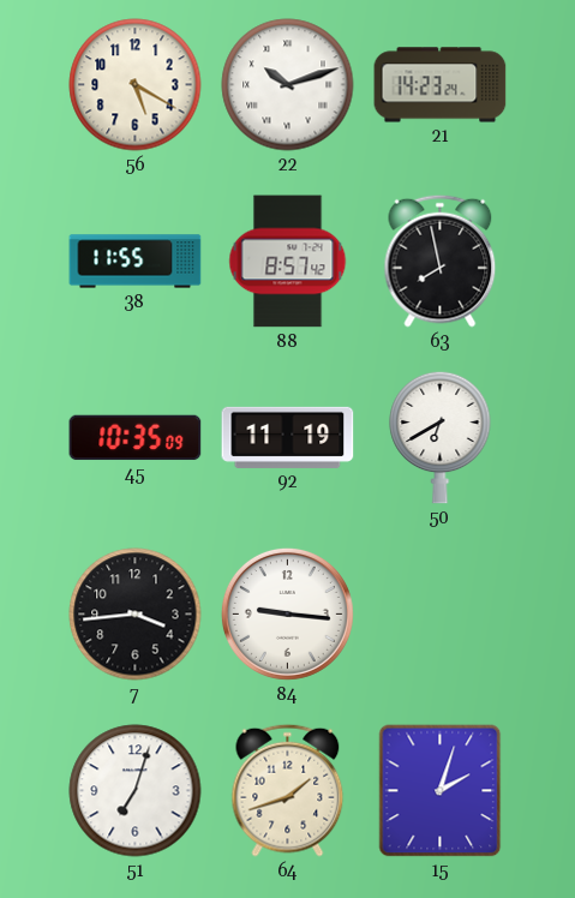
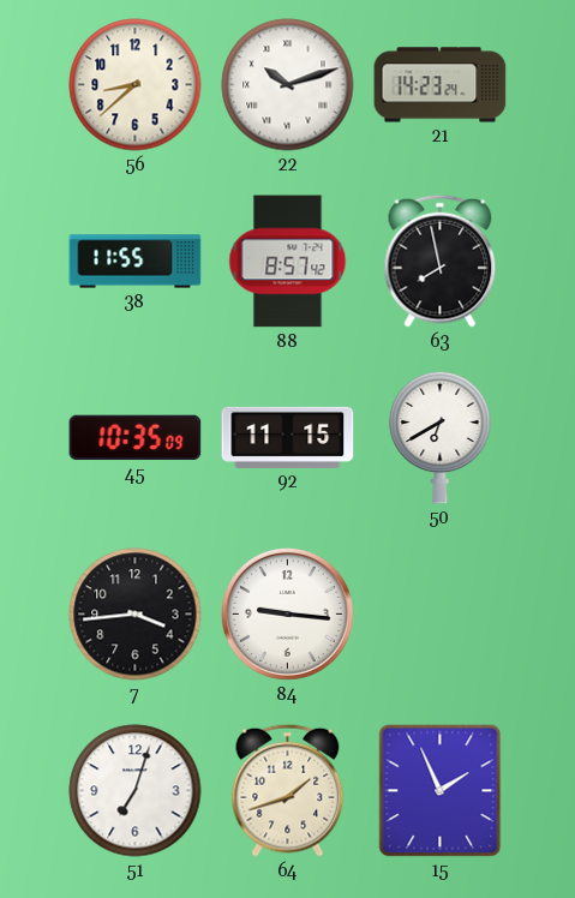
56: 5:20 -> 8:38 (136, 85)
92: 11:19 -> 11:15 (288, 437)
15: 2:03 -> 1:56 (441, 791)
